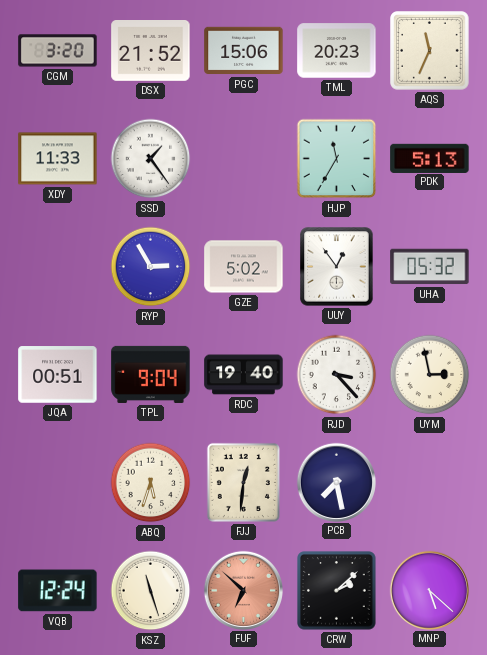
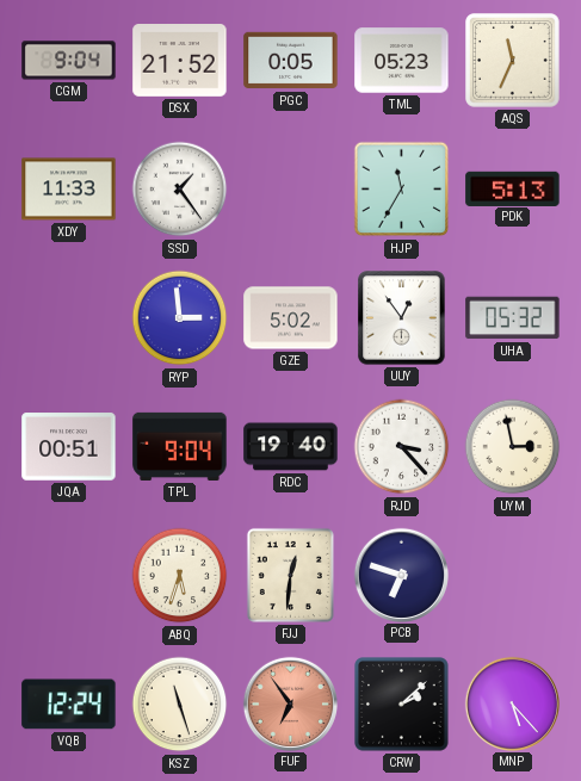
CGM: 3:20 -> 9:04 (69, 61)
PGC: 15:06 -> 0:05 (291, 61)
TML: 20:23 -> 05:23 (402, 61)
RYP: 2:55 -> 2:59 (180, 318)
PCB: 7:28 -> 6:48 (401, 575)
FUF: 6:52 -> 6:54 (290, 703)
MNP: 5:22 -> 5:23 (512, 703)
